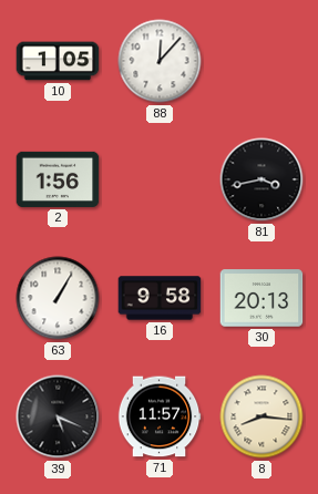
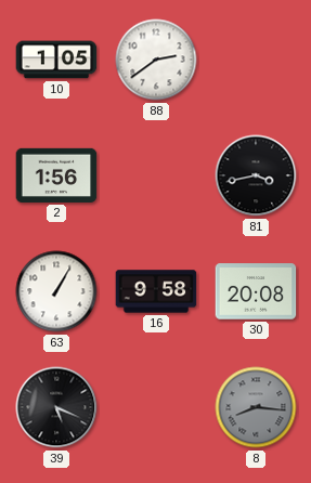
88: 12:07 -> 2:39 (156, 60)
30: 20:13 -> 20:08 (256, 291)
71: 11:57 -> none (160, 416)
8 dial: cream -> grey (256, 407)
